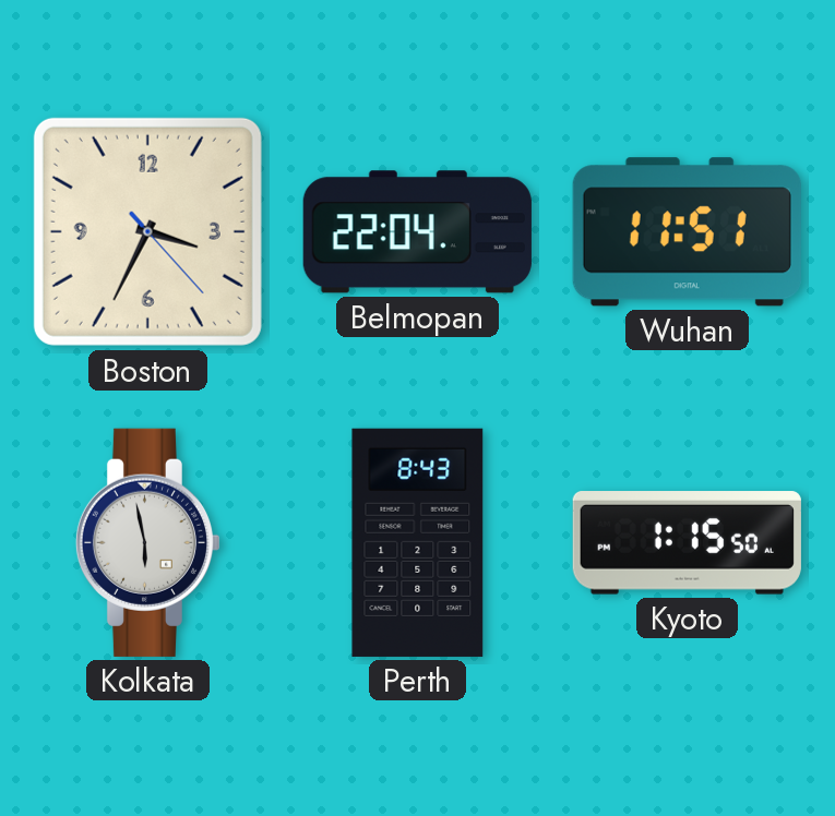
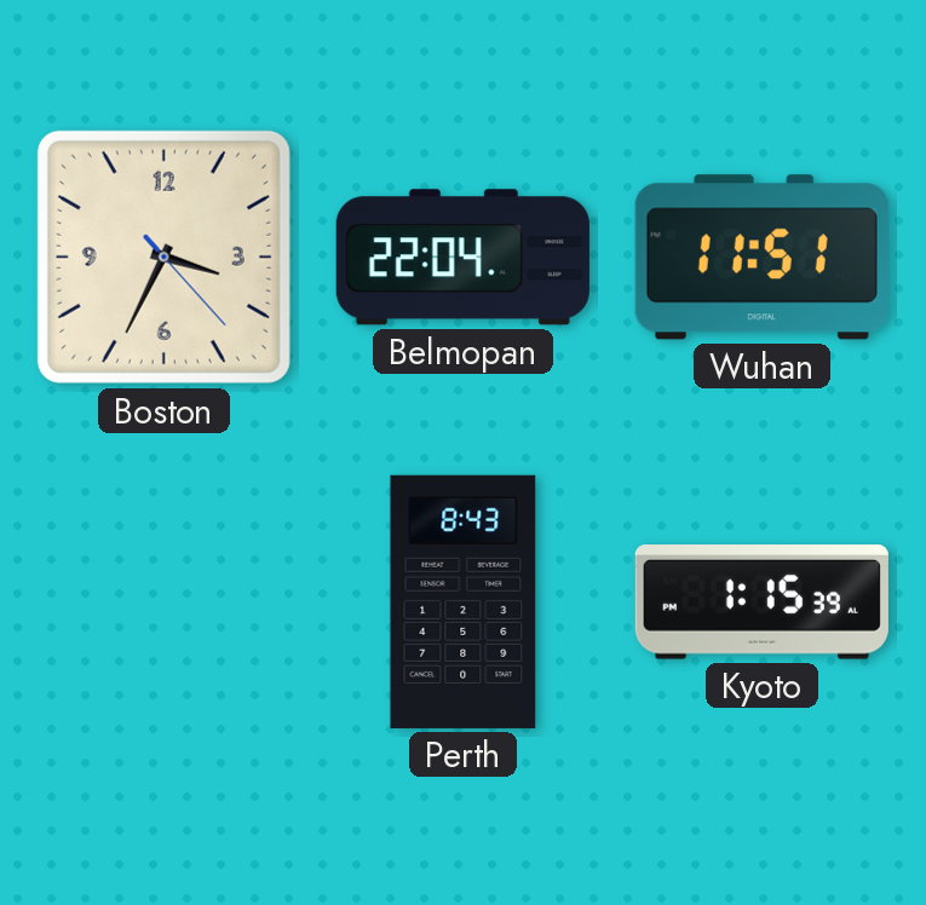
Kolkata: 5:58 -> none (147, 542)
Kyoto: 1:15:50 -> 1:15:39 (761, 603)
